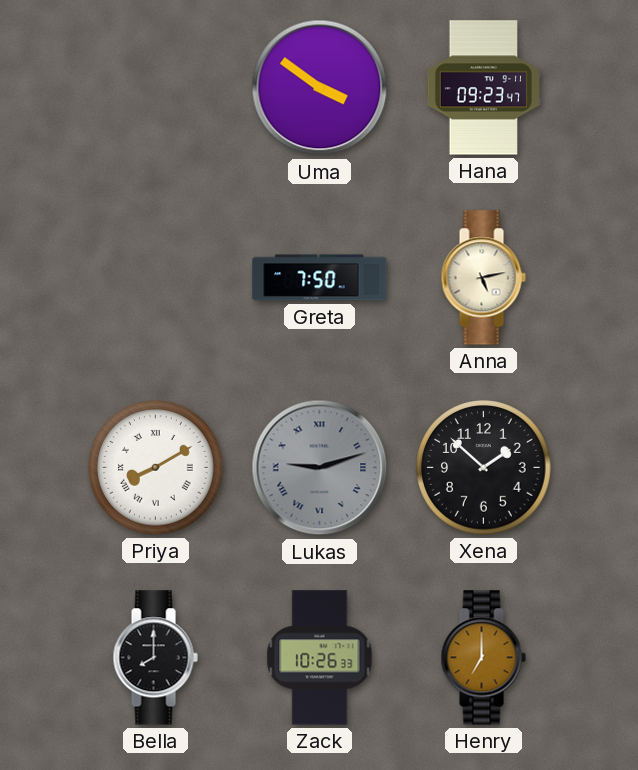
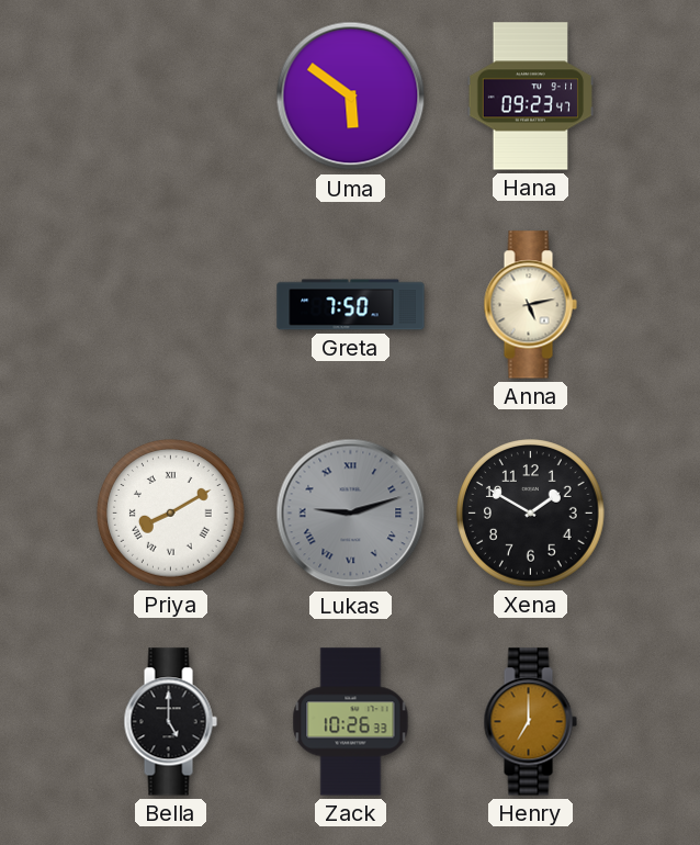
Uma: 3:51 -> 5:51 (351, 97)
Xena: 1:52 -> 1:50 (531, 514)
Bella: 8:00 -> 5:00 (170, 722)
